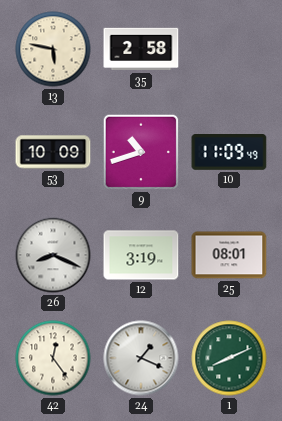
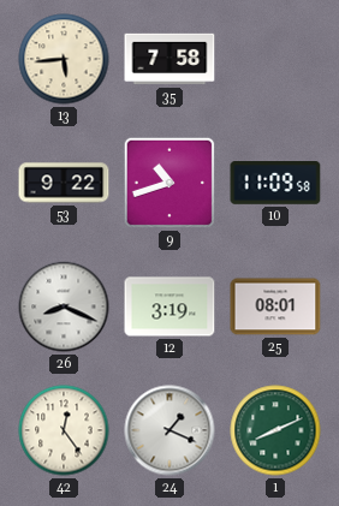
13: 5:47 -> 5:44 (64, 59)
35: 2:58 -> 7:58 (169, 59)
53: 10:09 -> 9:22 (64, 183)
10: 11:09:49 -> 11:09:58 (275, 184)
